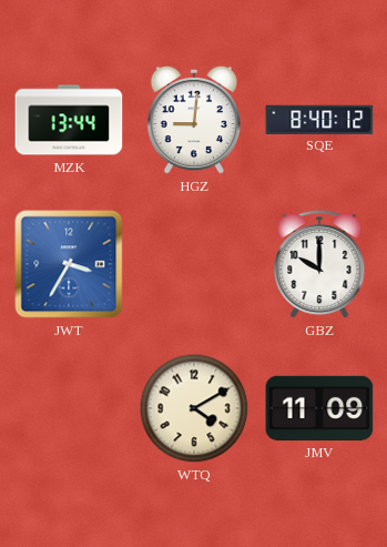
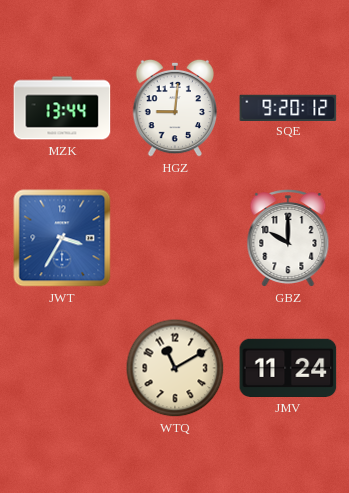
SQE: 8:40 -> 9:20 (288, 107)
WTQ: 4:10 -> 11:10 (175, 368)
JMV: 11:09 -> 11:24 (288, 368)
